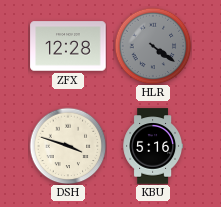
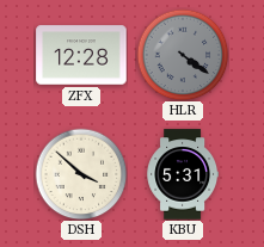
DSH: 3:48 -> 3:52 (81, 174)
KBU: 5:16 -> 5:31 (182, 174)
